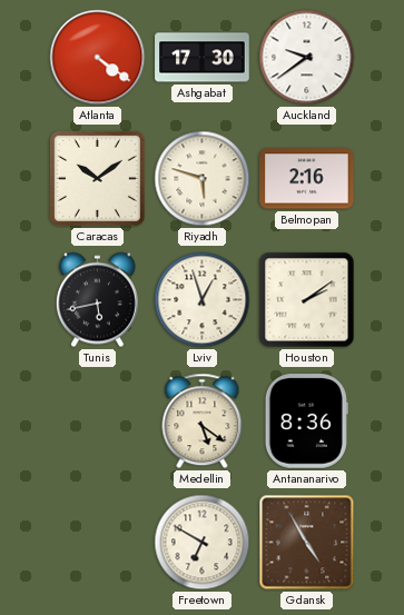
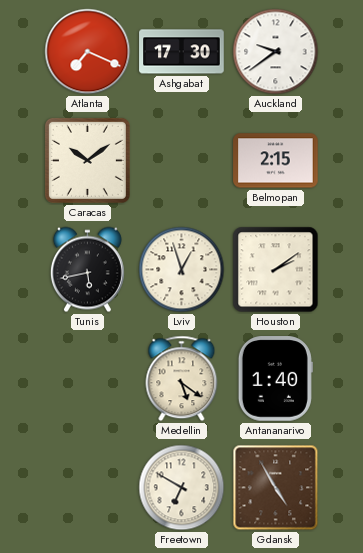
Atlanta: 4:21 -> 7:19 (88, 52)
Riyadh: 5:48 -> none (203, 179)
Belmopan: 2:16 -> 2:15 (276, 161)
Antananarivo: 8:36 -> 1:40 (275, 379)
